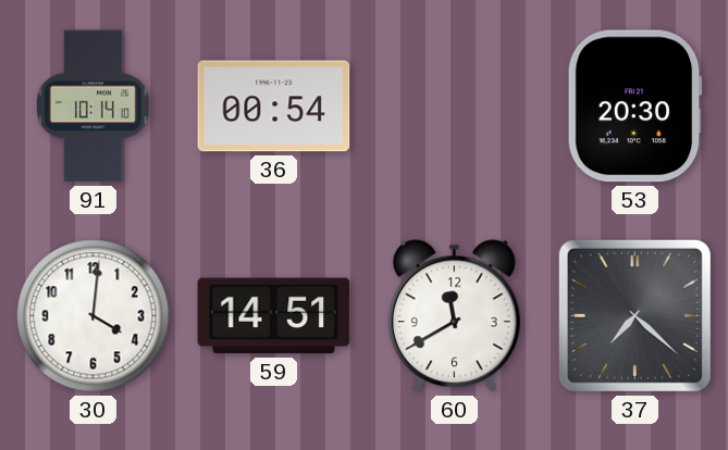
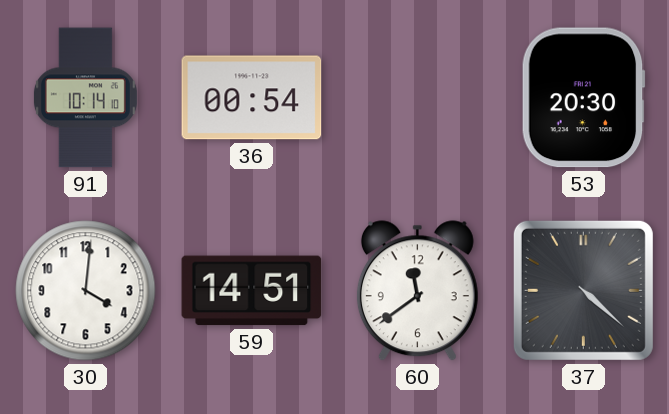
60: 11:40 -> 11:39 (417, 291)
37: 7:22 -> 4:22 (583, 290)
